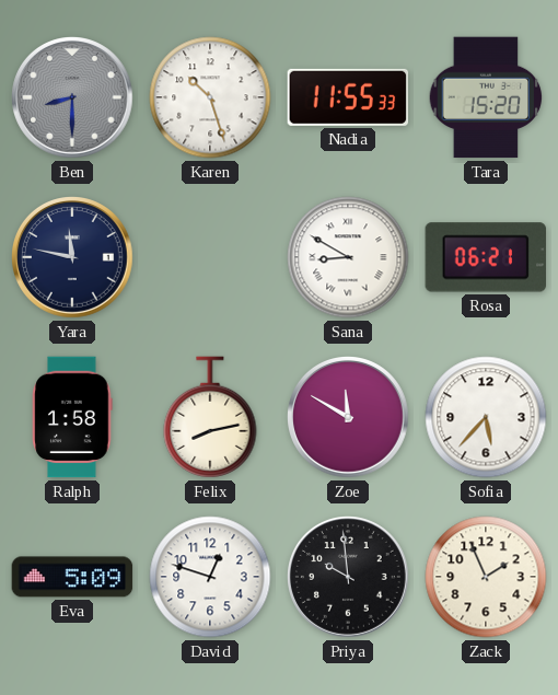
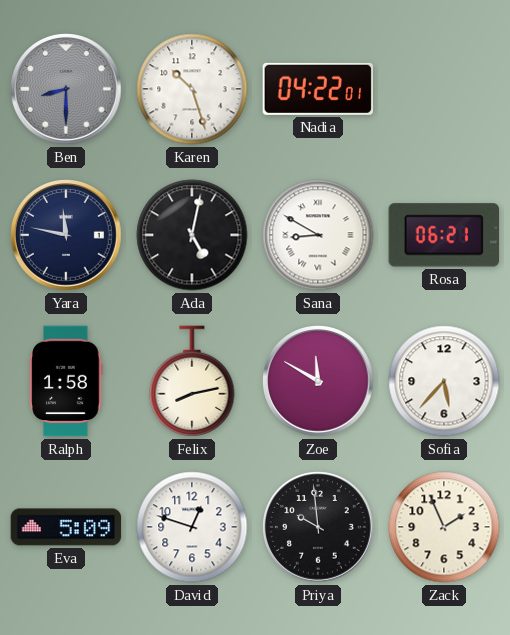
Nadia: 11:55 -> 04:22 (318, 89)
Tara: 15:20 -> none (486, 97)
Ada: none -> 5:02 (192, 235)
